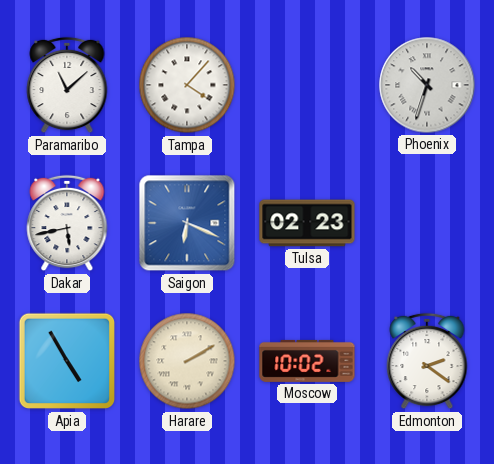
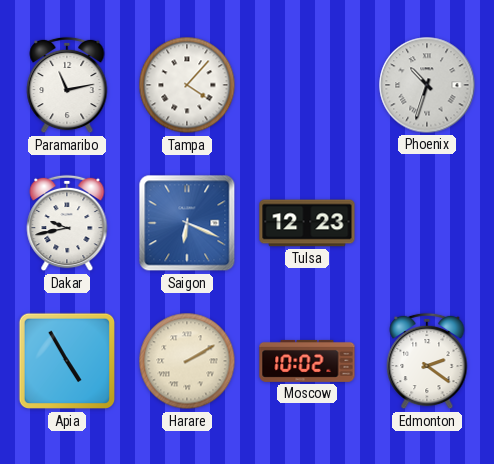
Paramaribo: 11:08 -> 11:13 (67, 85)
Dakar: 5:43 -> 9:43 (67, 223)
Tulsa: 02:23 -> 12:23 (307, 223)
